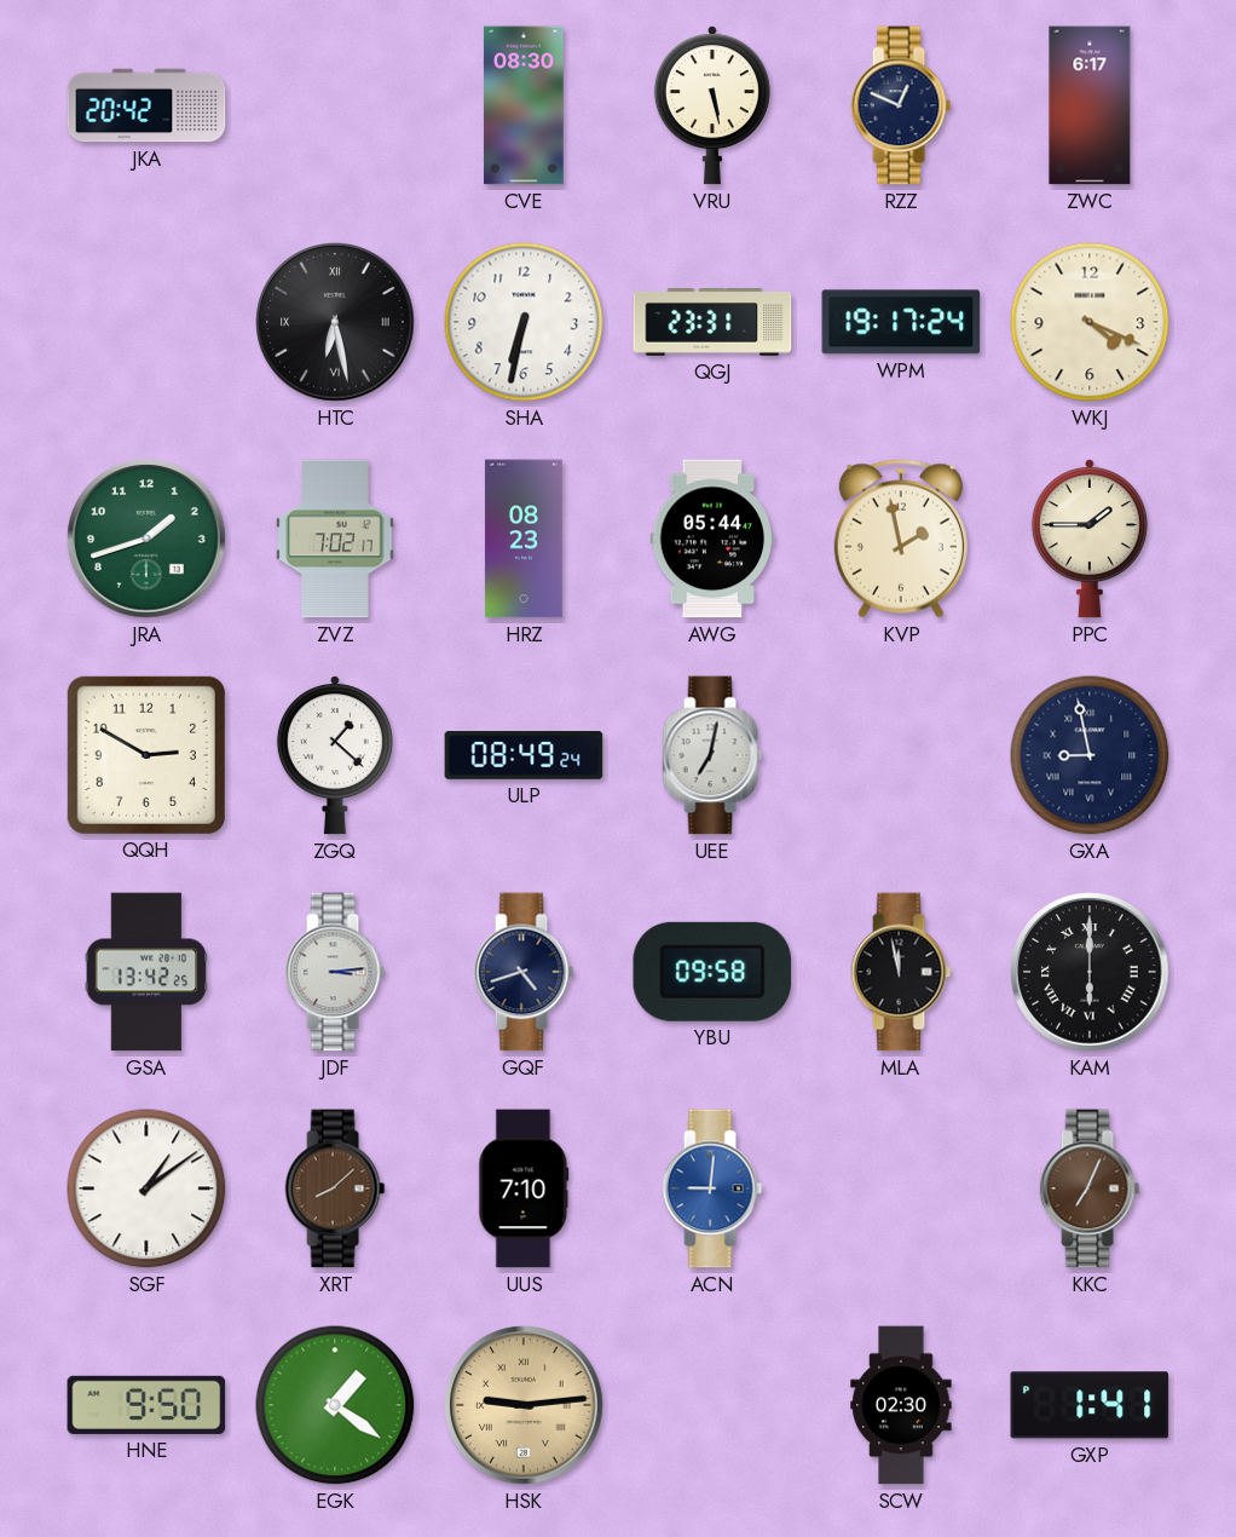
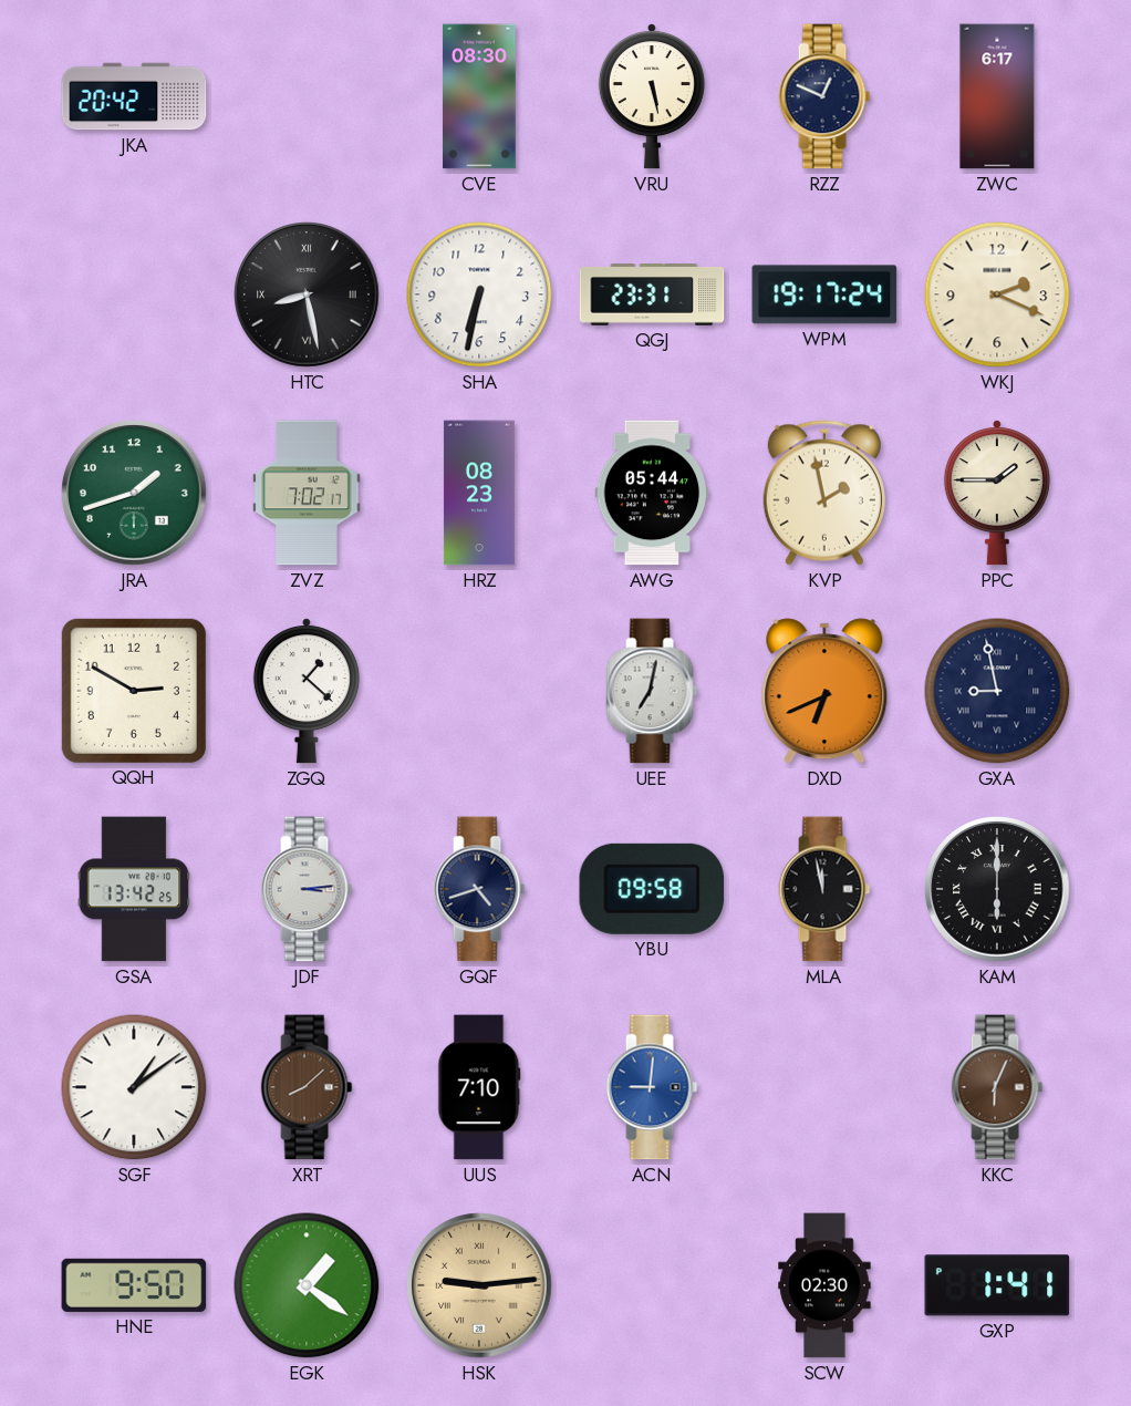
HTC: 6:28 -> 8:28 (307, 294)
WKJ: 4:19 -> 2:19 (997, 294)
ULP: 08:49 -> none (524, 755)
DXD: none -> 6:41 (824, 691)
KKC: 7:04 -> 6:04 (997, 1087)
